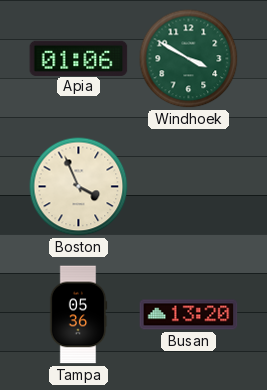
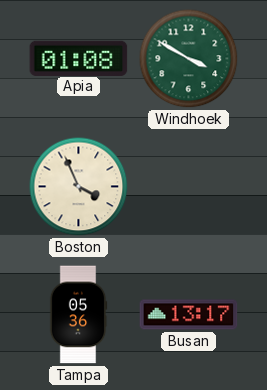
Apia: 01:06 -> 01:08 (79, 58)
Busan: 13:20 -> 13:17 (189, 315)
